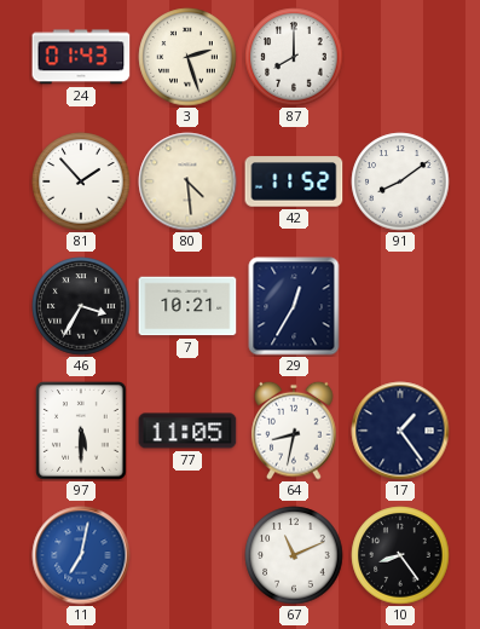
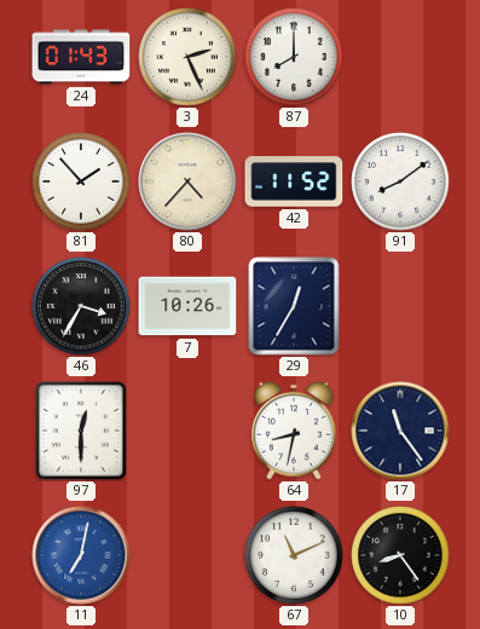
3: 2:27 -> 2:26 (187, 57)
80: 4:29 -> 4:37 (187, 181)
7: 10:21 -> 10:26 (187, 306)
97: 5:30 -> 12:30 (81, 431)
77: 11:05 -> none (187, 431)
17: 1:24 -> 11:24 (400, 431)
